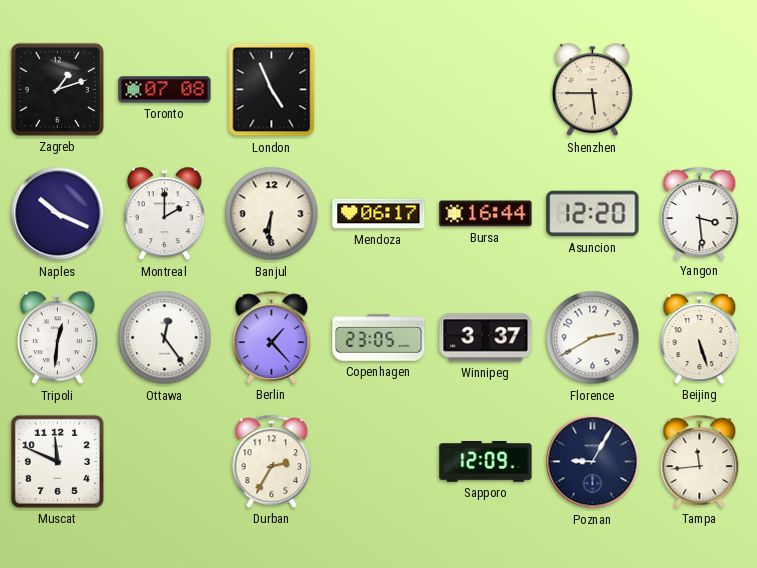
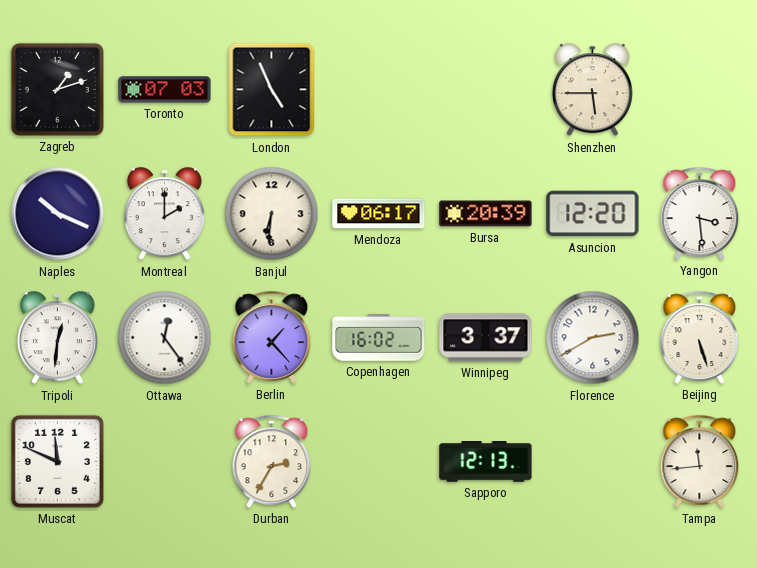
Toronto: 07:08 -> 07:03 (165, 90)
Bursa: 16:44 -> 20:39 (486, 214)
Copenhagen: 23:05 -> 16:02 (379, 338)
Sapporo: 12:09 -> 12:13 (486, 462)
Poznan: 9:05 -> none (593, 462)
